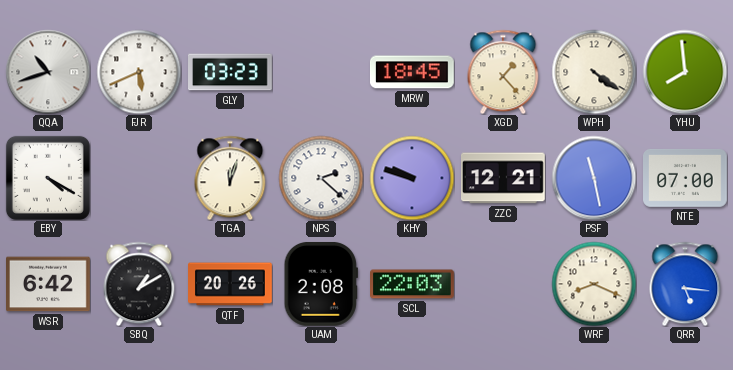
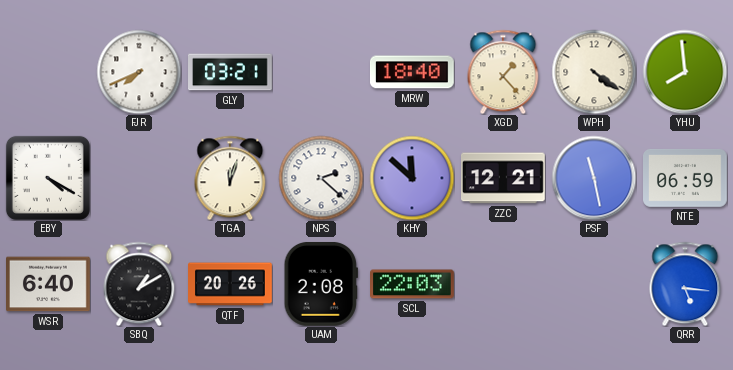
QQA: 10:42 -> none (48, 72)
FJR: 5:41 -> 7:41 (139, 72)
GLY: 03:23 -> 03:21 (231, 72)
MRW: 18:45 -> 18:40 (413, 72)
KHY: 9:48 -> 11:52 (412, 178)
NTE: 07:00 -> 06:59 (686, 178)
WSR: 6:42 -> 6:40 (49, 284)
WRF: 8:19 -> none (594, 284)
